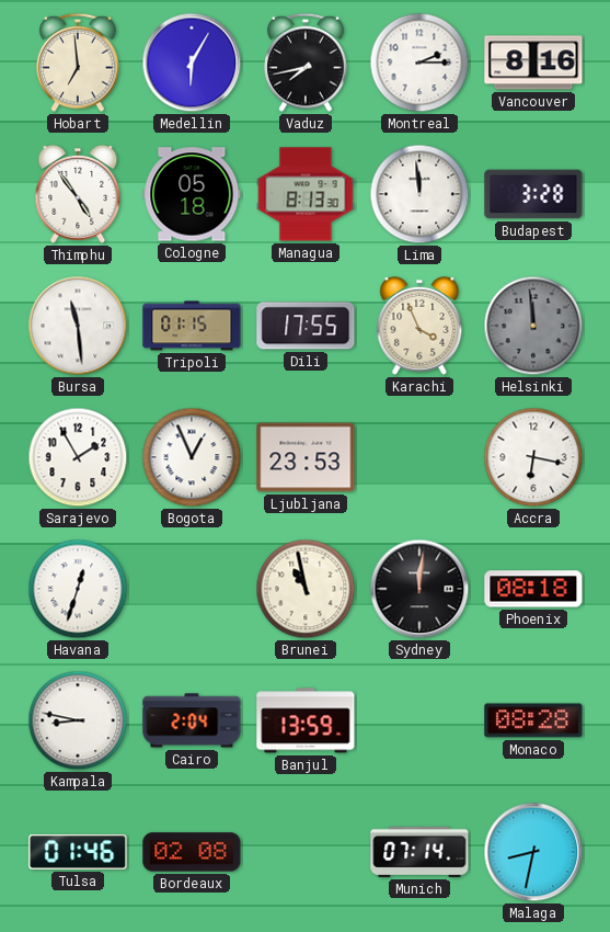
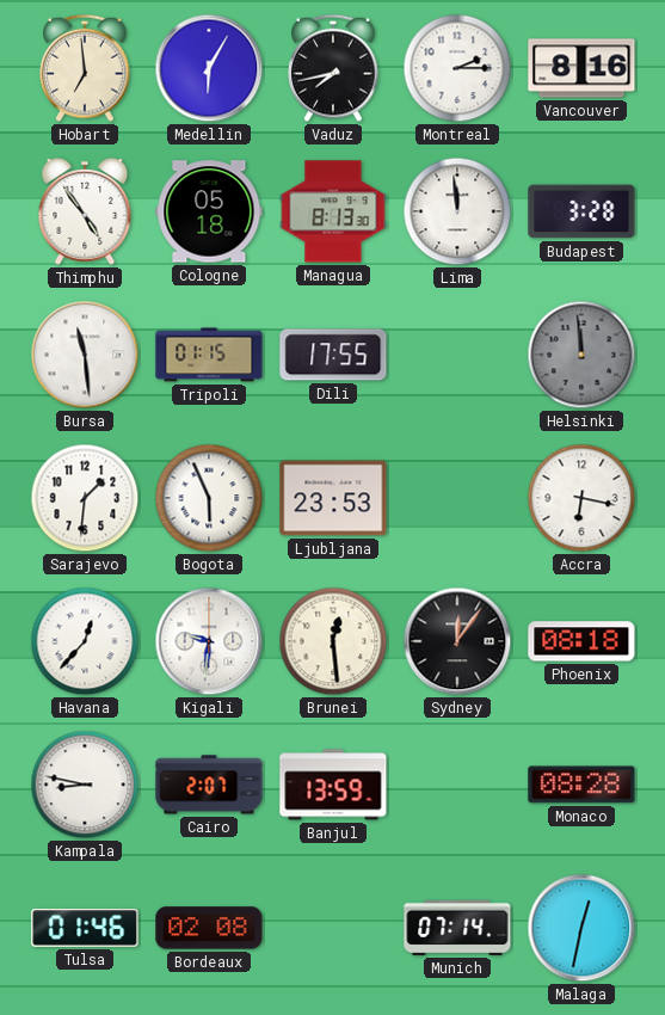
Karachi: 3:56 -> none (419, 326)
Sarajevo: 1:55 -> 1:31 (85, 498)
Bogota: 12:56 -> 5:56 (209, 498)
Havana: 12:33 -> 12:37 (85, 641)
Kigali: none -> 9:31 (209, 641)
Brunei: 10:58 -> 12:29 (333, 641)
Sydney: 12:01 -> 12:06 (457, 641)
Cairo: 2:04 -> 2:07 (209, 785)
Malaga: 8:32 -> 12:32 (581, 928)
